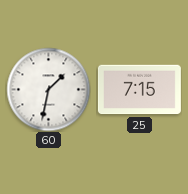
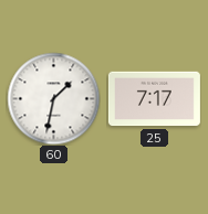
25: 7:15 -> 7:17 (154, 99)
